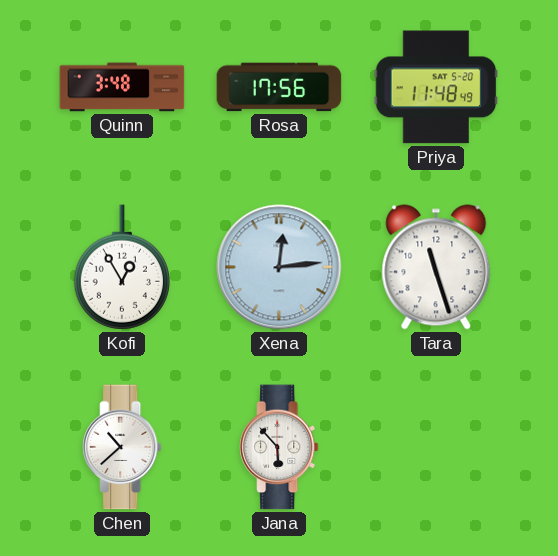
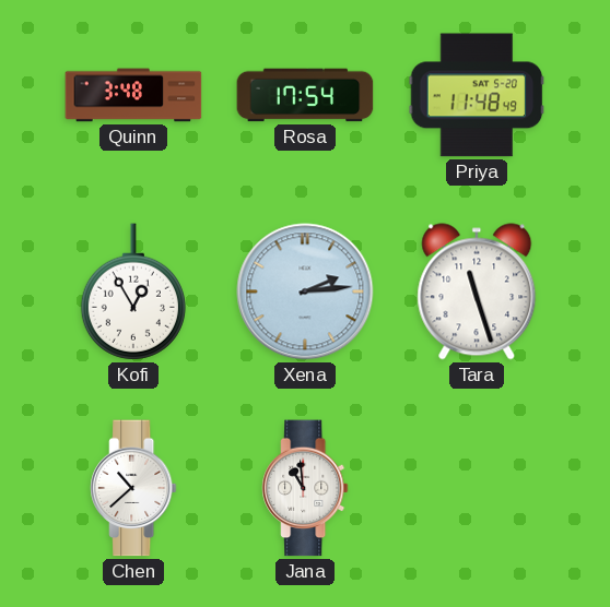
Rosa: 17:56 -> 17:54 (305, 95)
Xena: 12:14 -> 2:14 (305, 291)
Jana: 5:53 -> 10:59 (305, 488)
